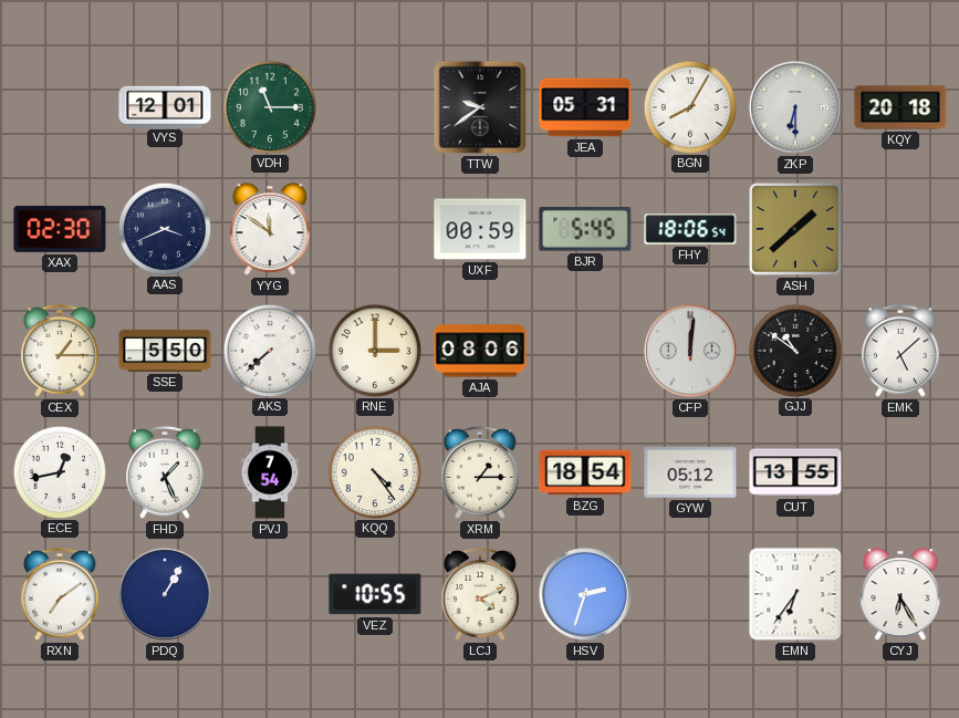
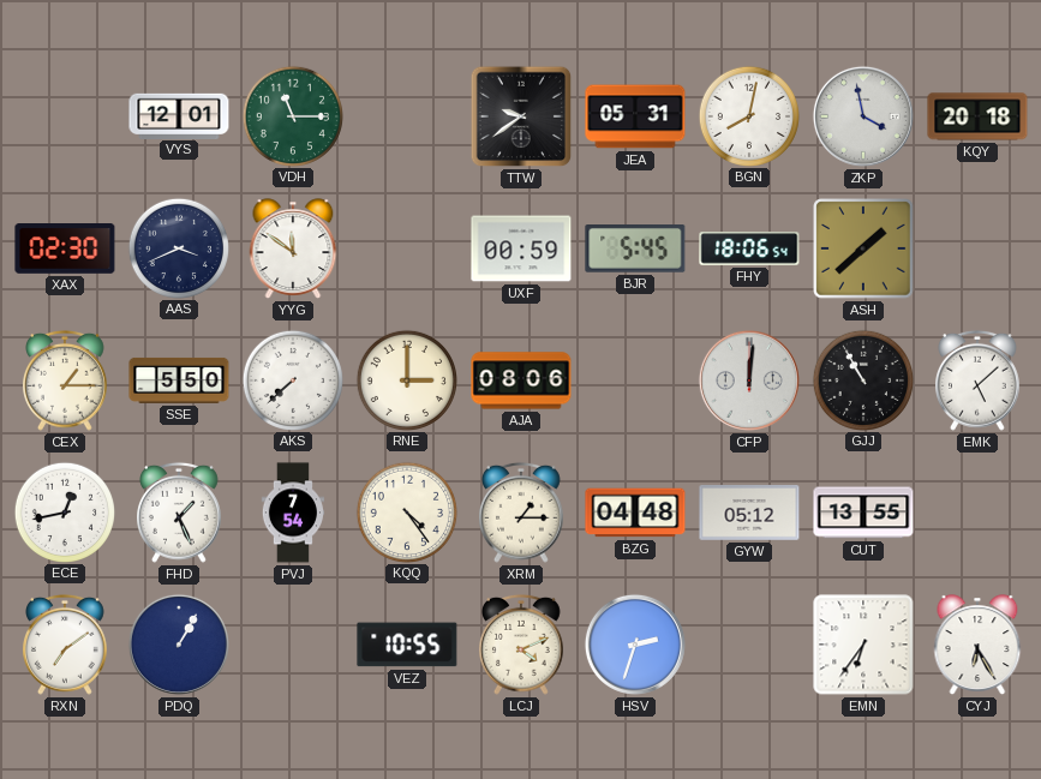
BGN: 8:05 -> 8:02 (748, 115)
ZKP: 6:30 -> 3:58 (863, 116)
GJJ: 10:51 -> 10:55 (862, 379)
BZG: 18:54 -> 04:48 (635, 513)
